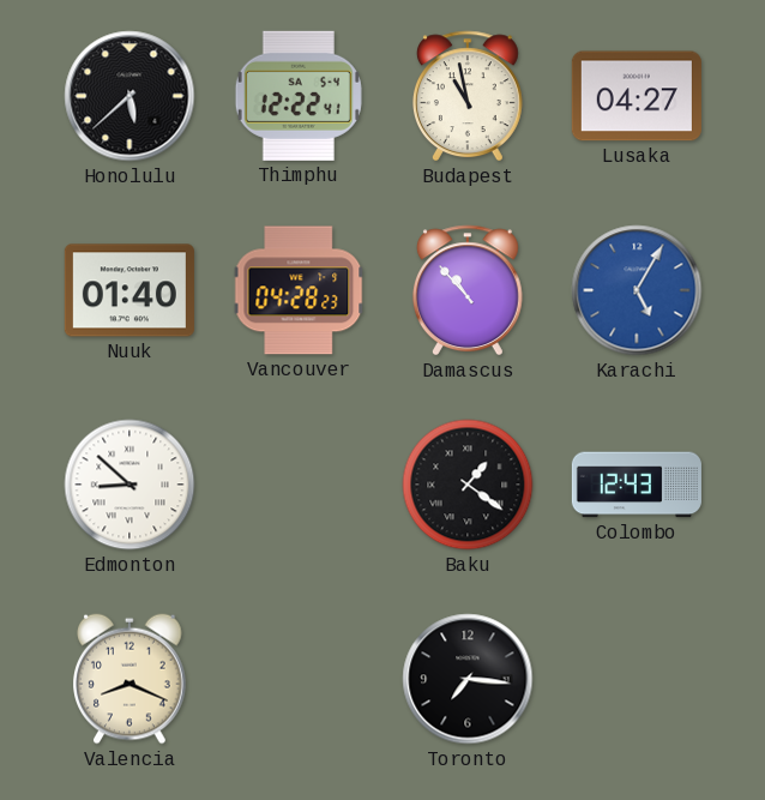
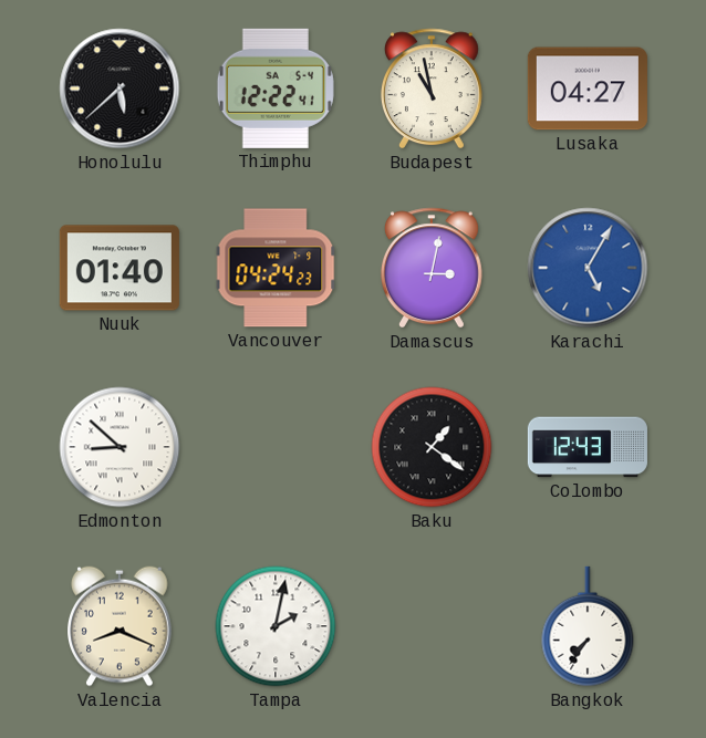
Vancouver: 04:28 -> 04:24 (276, 268)
Damascus: 10:53 -> 3:02 (432, 268)
Tampa: none -> 2:02 (276, 626)
Toronto: 7:16 -> none (468, 679)
Bangkok: none -> 7:36 (588, 626)
